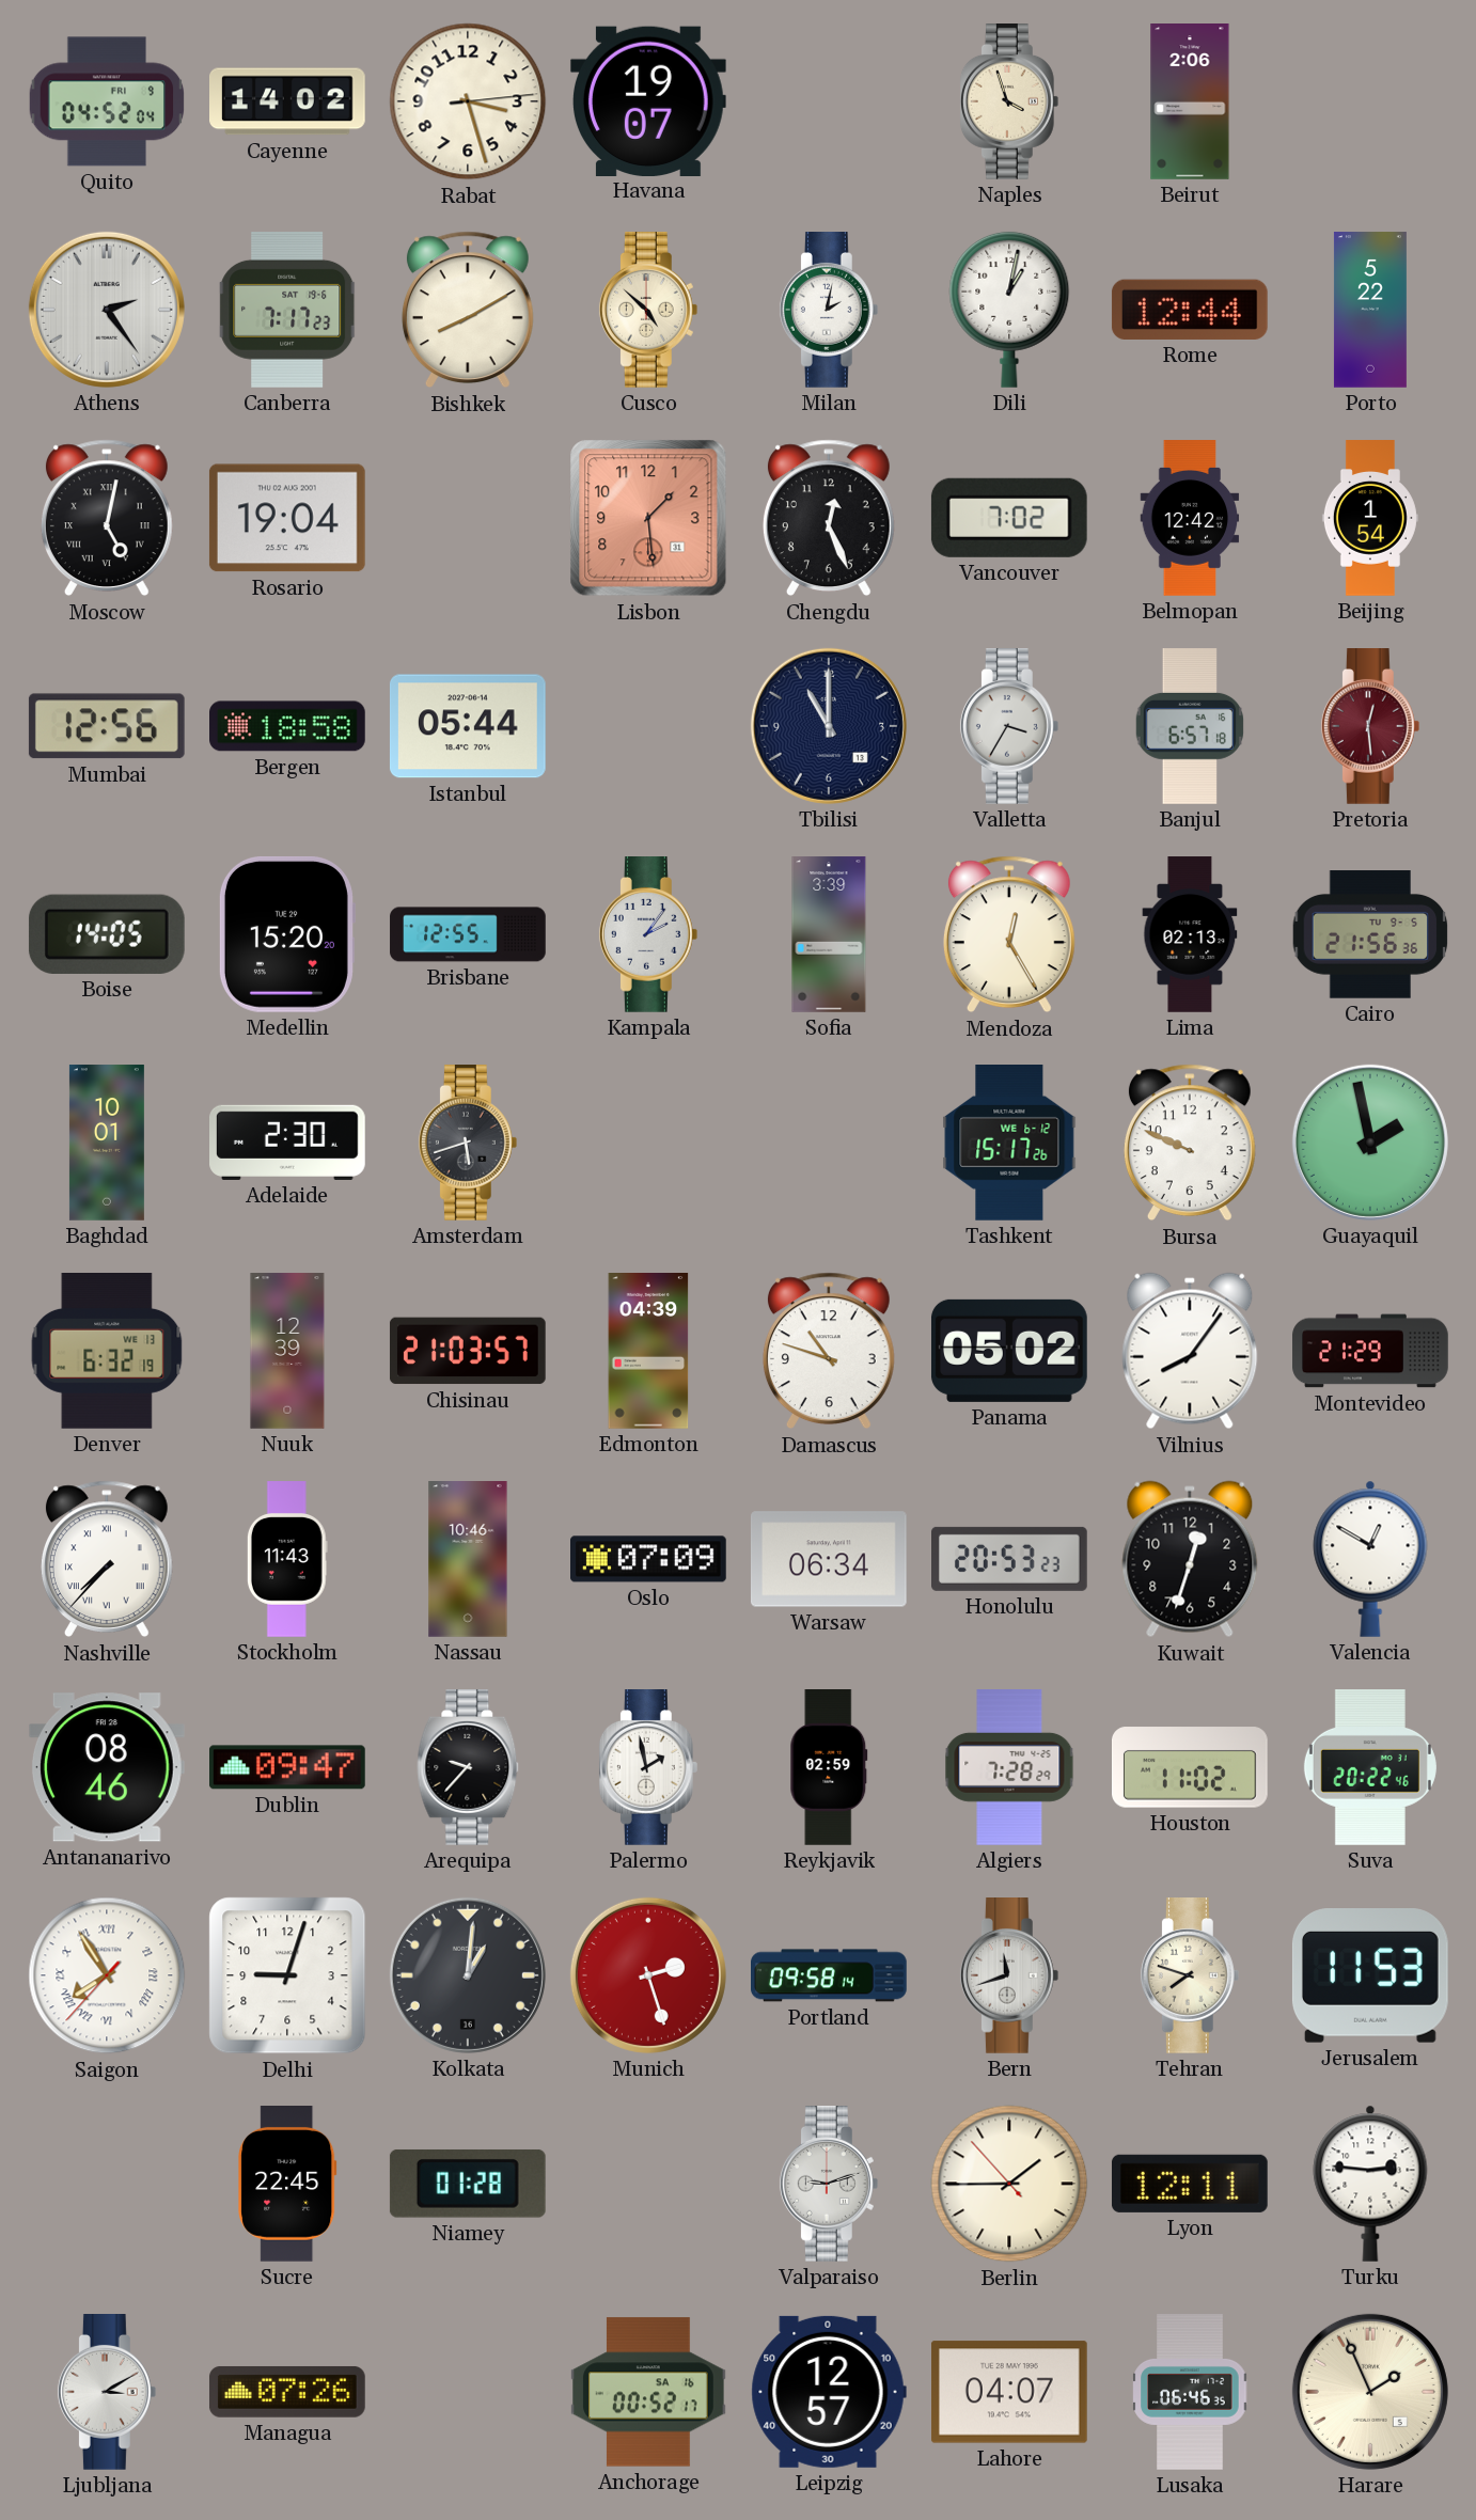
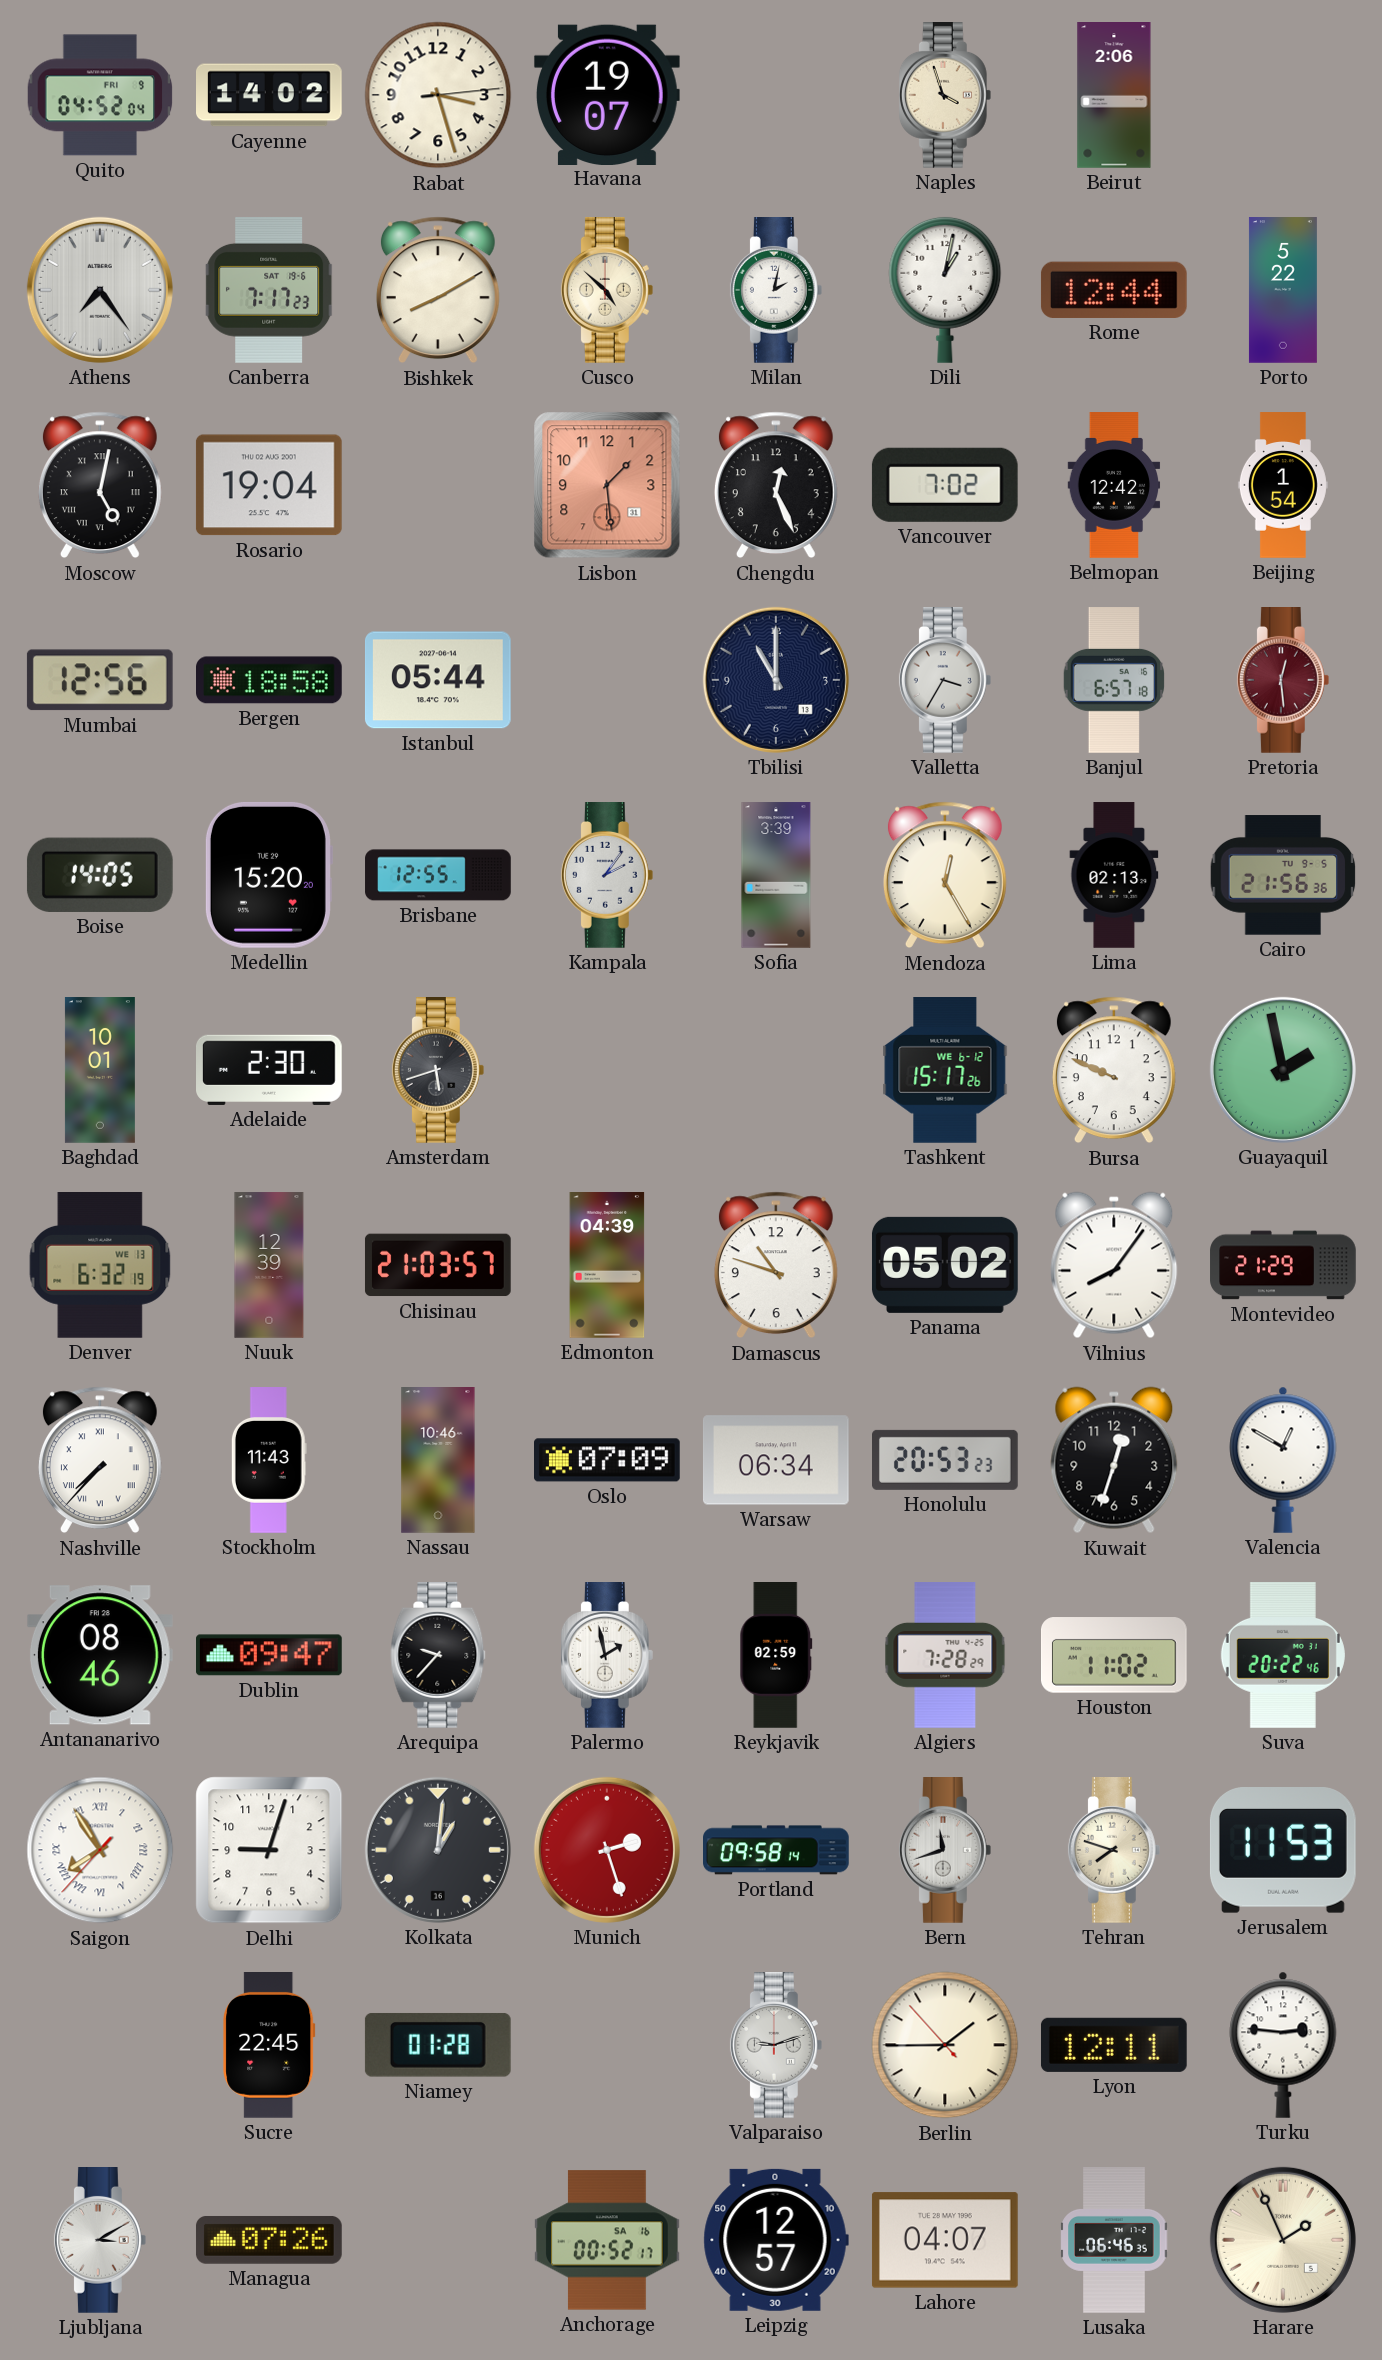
Athens: 2:24 -> 7:24 (100, 290)
